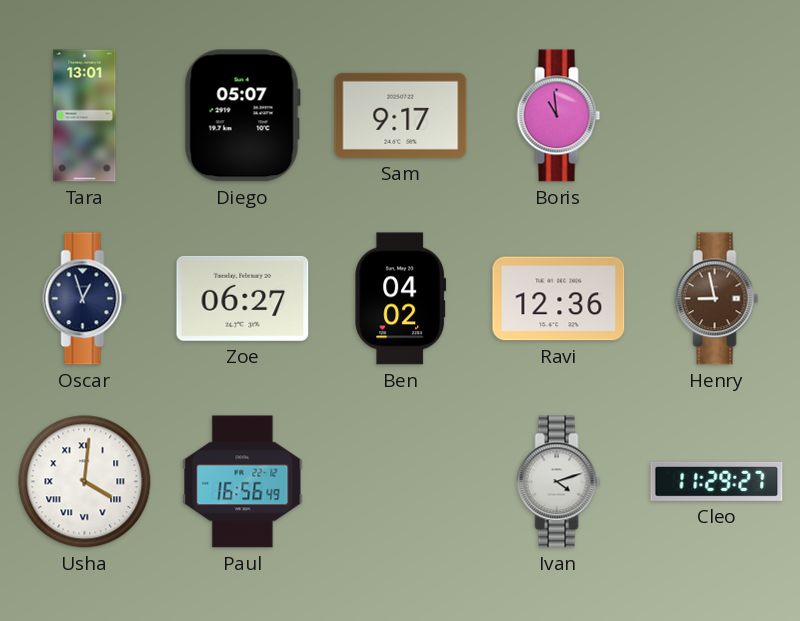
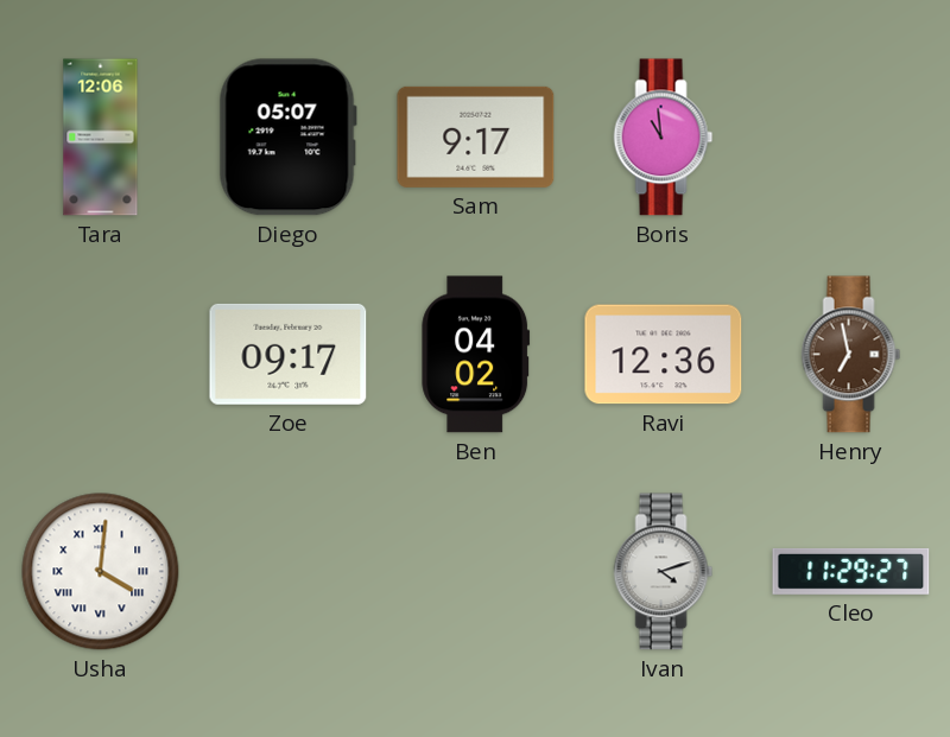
Tara: 13:01 -> 12:06 (101, 138)
Oscar: 12:57 -> none (85, 299)
Zoe: 06:27 -> 09:17 (289, 354)
Henry: 8:58 -> 6:58 (851, 355)
Paul: 16:56 -> none (243, 482)
